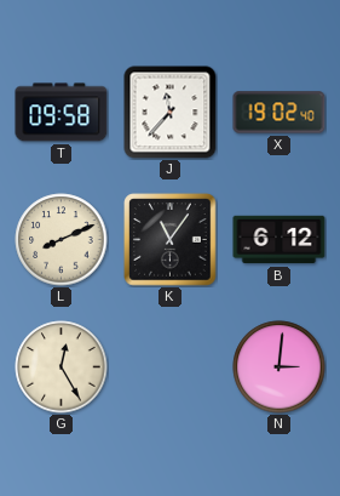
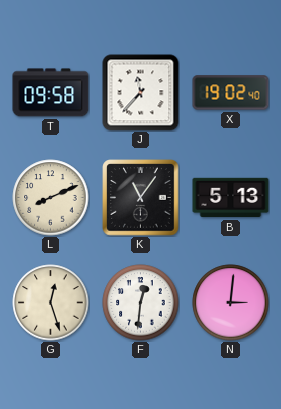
B: 6:12 -> 5:13 (231, 198)
G: 12:25 -> 12:27 (51, 303)
F: none -> 12:31 (141, 303)
